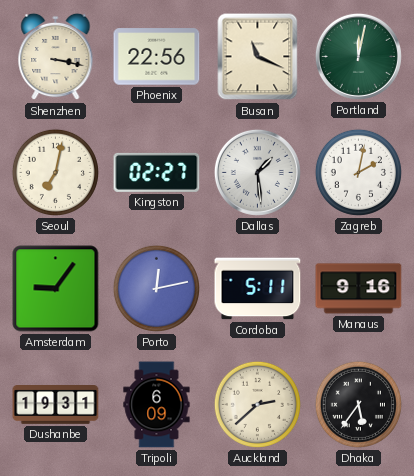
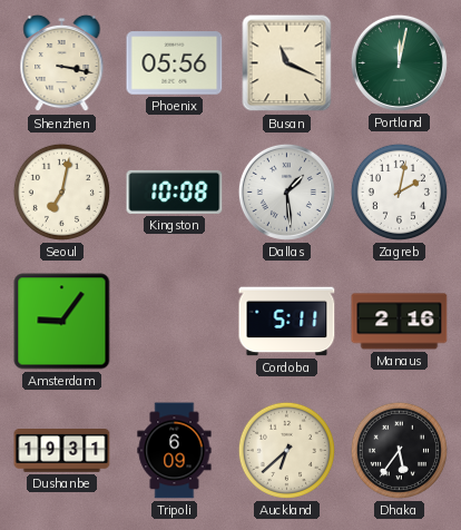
Phoenix: 22:56 -> 05:56 (175, 63)
Kingston: 02:27 -> 10:08 (175, 192)
Porto: 12:13 -> none (156, 288)
Manaus: 9:16 -> 2:16 (400, 322)
Auckland: 2:38 -> 6:38 (286, 450)
